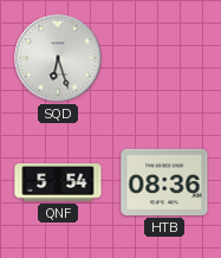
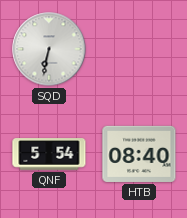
SQD: 6:27 -> 6:32 (49, 49)
HTB: 08:36 -> 08:40 (139, 154)
